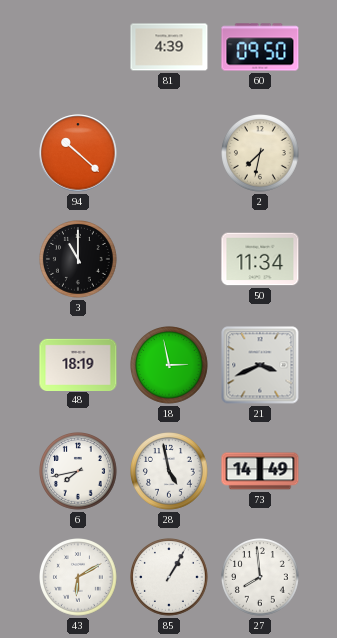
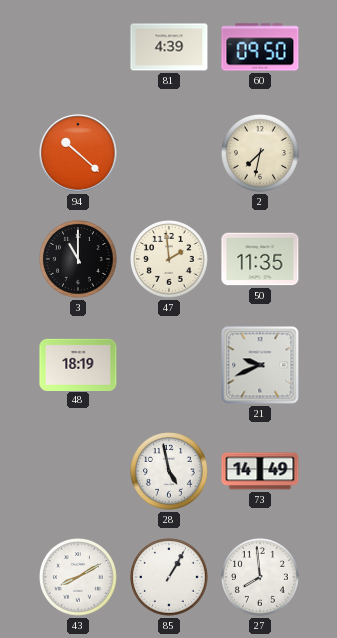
47: none -> 1:59 (170, 260)
50: 11:34 -> 11:35 (260, 259)
18: 2:58 -> none (170, 366)
21: 3:41 -> 9:41 (260, 365)
6: 7:43 -> none (79, 472)
43: 6:10 -> 8:10 (79, 578)
